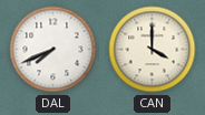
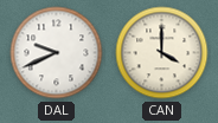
DAL: 7:41 -> 9:41 (57, 53)
